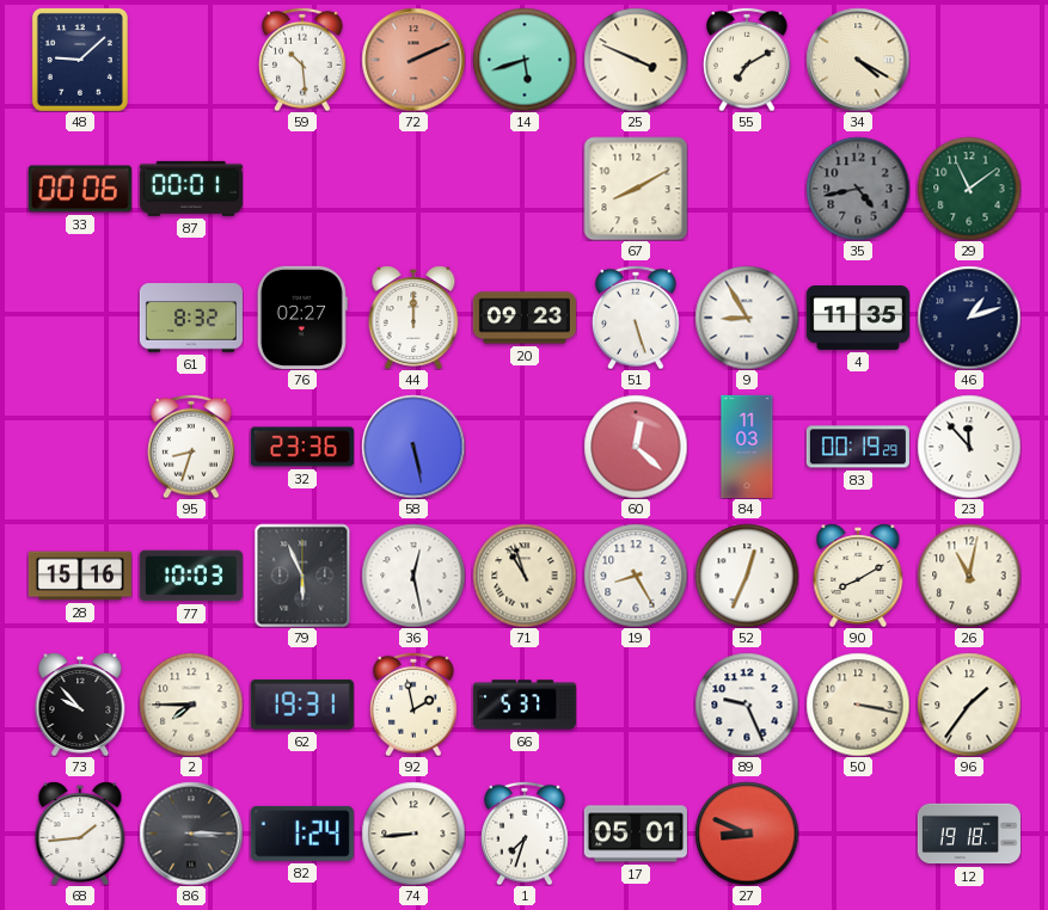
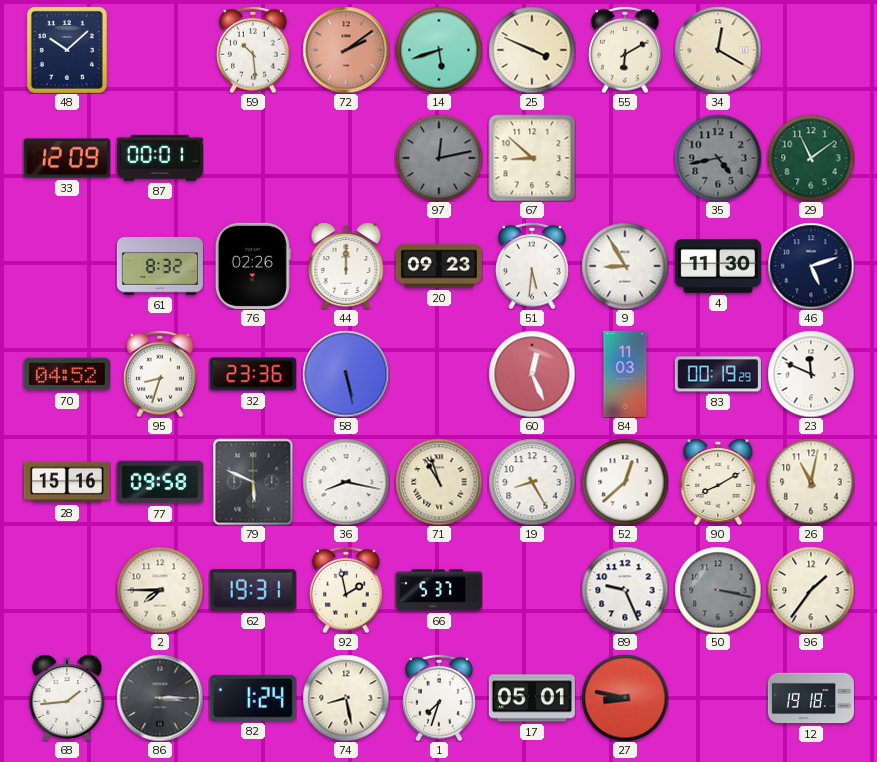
48: 9:08 -> 10:08 (67, 50)
72: 2:11 -> 2:09 (346, 50)
55: 7:10 -> 6:10 (625, 50)
34: 4:20 -> 12:20 (718, 50)
33: 00:06 -> 12:09 (67, 158)
97: none -> 12:13 (439, 158)
67: 8:10 -> 8:52 (532, 158)
76: 02:27 -> 02:26 (253, 266)
51: 5:27 -> 5:31 (532, 266)
4: 11:35 -> 11:30 (718, 267)
46: 1:12 -> 5:12 (811, 266)
70: none -> 04:52 (67, 374)
60: 12:22 -> 12:26 (532, 374)
23: 11:53 -> 11:49 (811, 374)
77: 10:03 -> 09:58 (160, 482)
79: 5:56 -> 5:49 (253, 482)
36: 12:28 -> 8:17 (346, 482)
52: 12:34 -> 12:38 (625, 482)
73: 9:53 -> none (80, 705)
50 dial: cream -> grey (718, 590)
74: 8:44 -> 8:28 (346, 698)
27: 8:49 -> 8:47 (625, 698)
